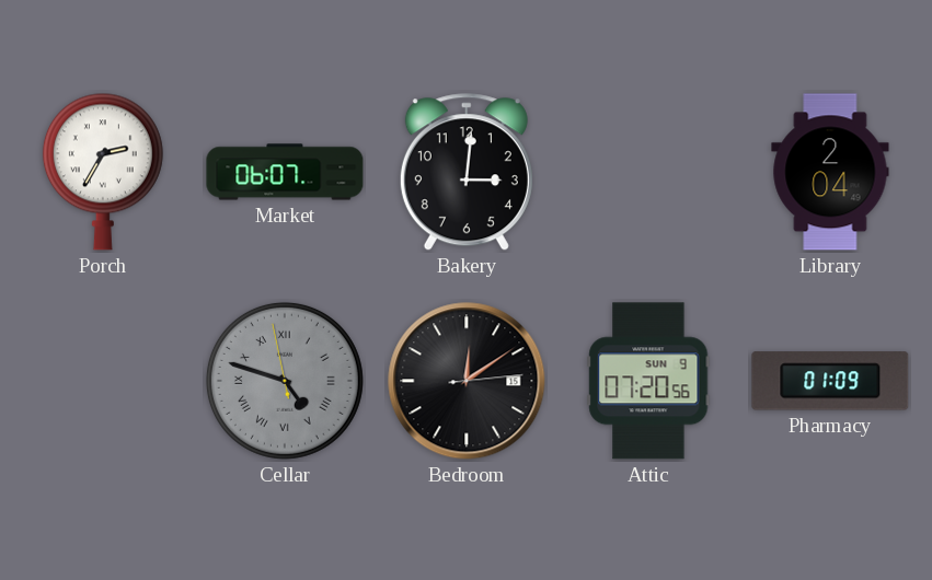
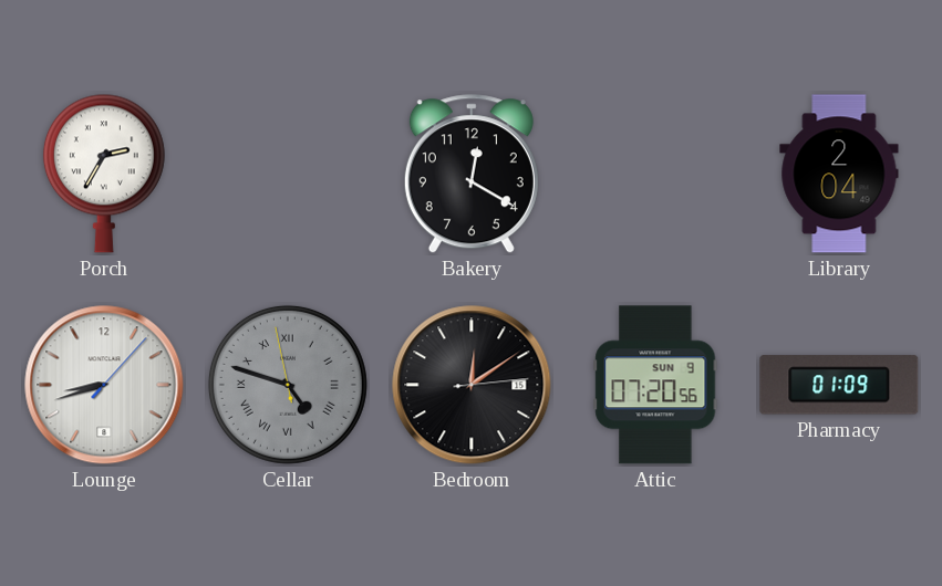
Market: 06:07 -> none (285, 172)
Bakery: 3:01 -> 12:20 (472, 175)
Lounge: none -> 8:42 (104, 385)
